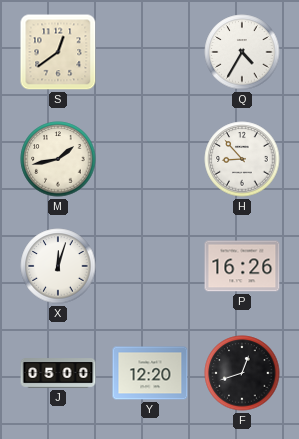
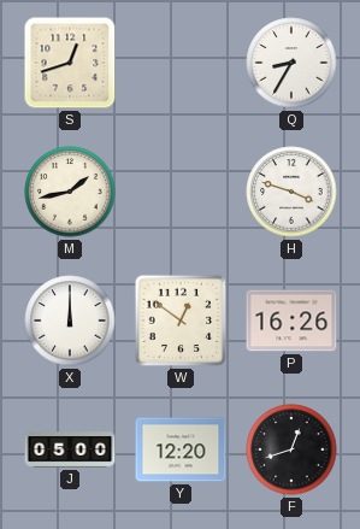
S: 12:39 -> 12:42 (70, 63)
Q: 4:35 -> 8:35 (291, 63)
H: 8:53 -> 3:48 (291, 192)
X: 12:03 -> 12:00 (70, 321)
W: none -> 12:51 (181, 321)
